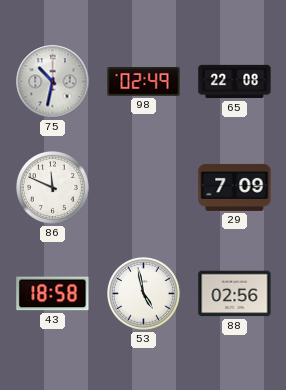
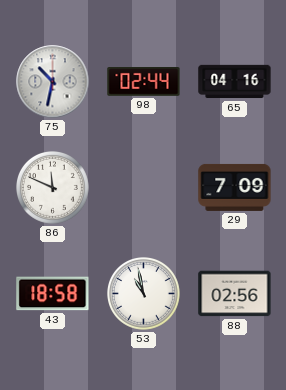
98: 02:49 -> 02:44 (144, 82)
65: 22:08 -> 04:16 (235, 82)
53: 4:58 -> 10:58 (144, 294)
